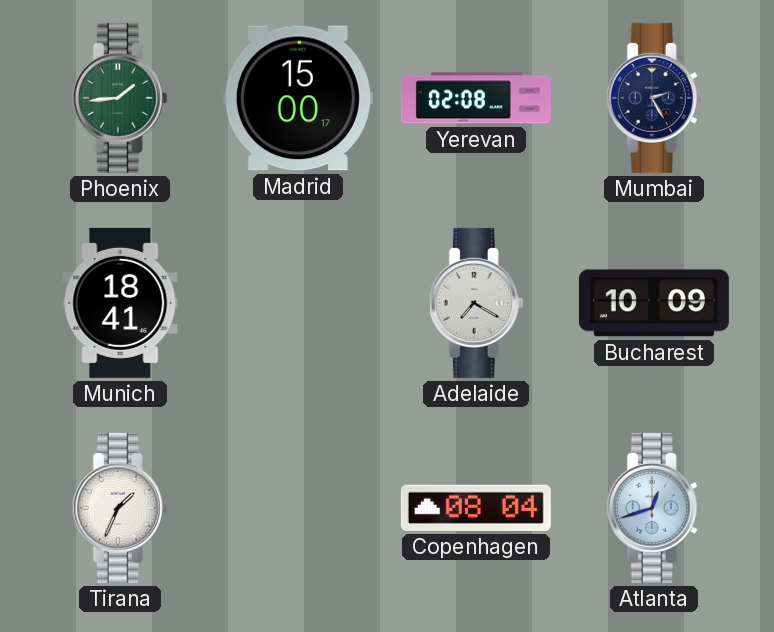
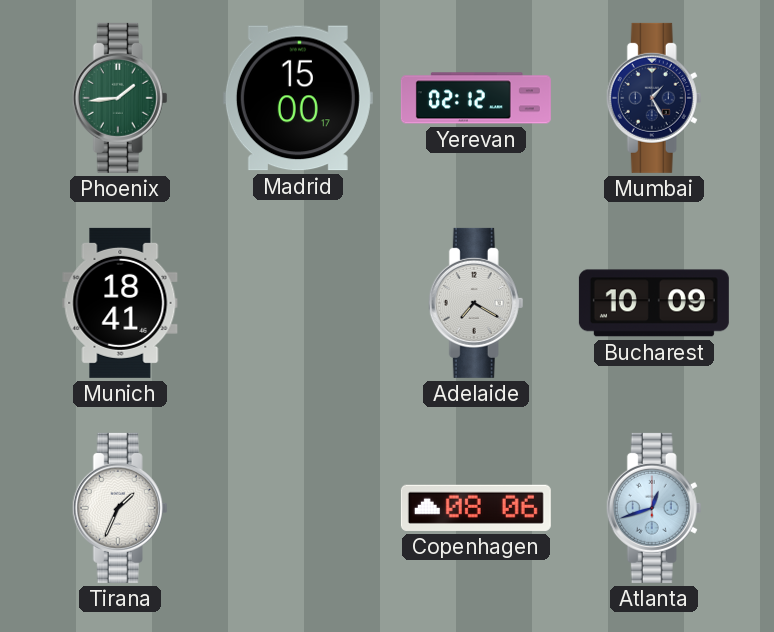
Yerevan: 02:08 -> 02:12 (476, 98)
Mumbai: 2:25 -> 1:25 (654, 98)
Copenhagen: 08:04 -> 08:06 (476, 508)
